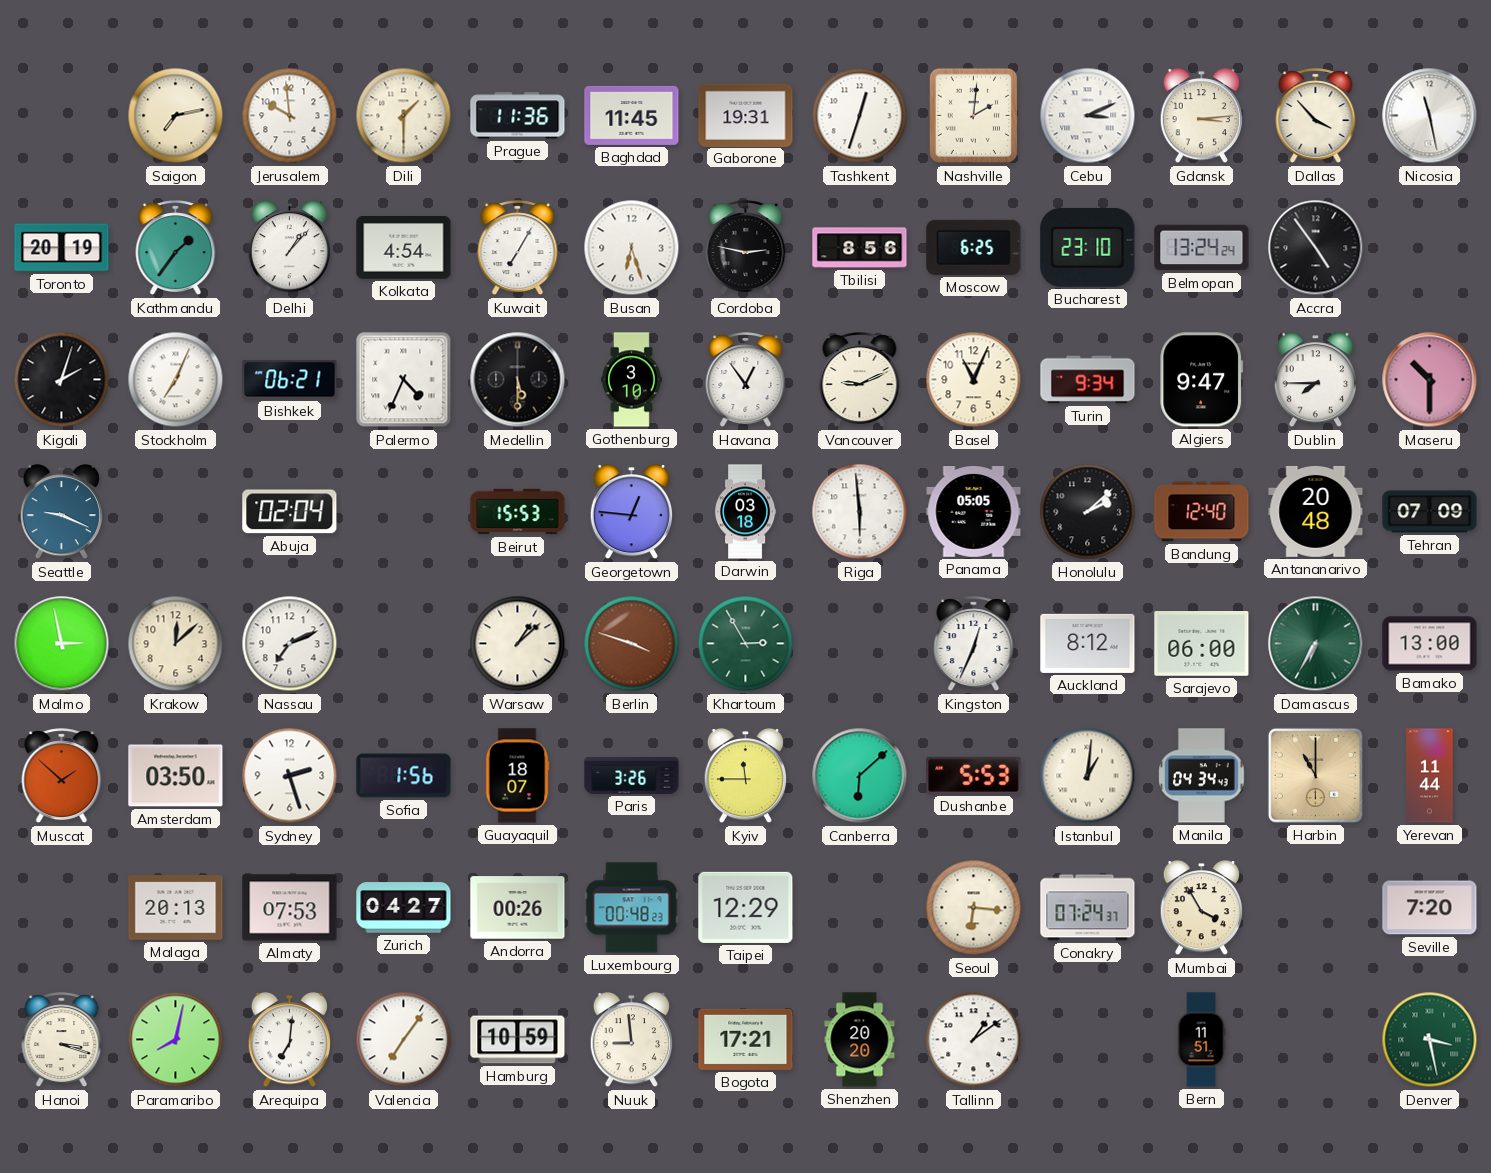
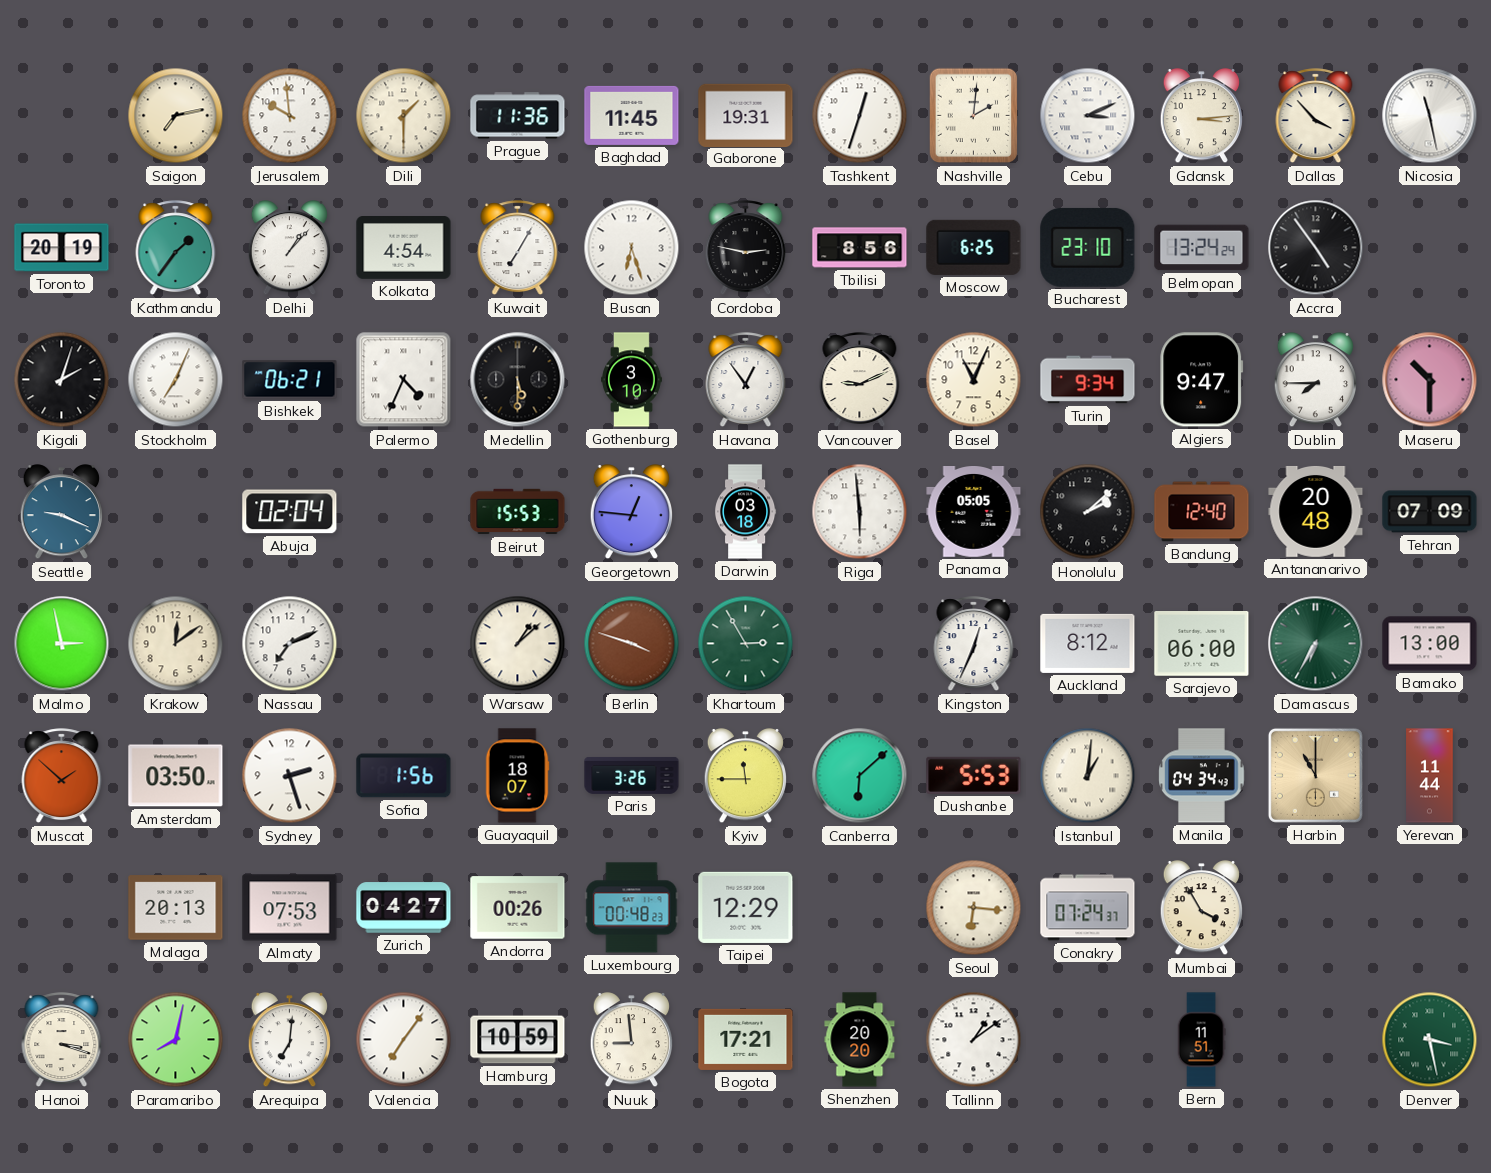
Krakow: 12:08 -> 12:09 (176, 644)
Seville: 7:20 -> none (1430, 908)
